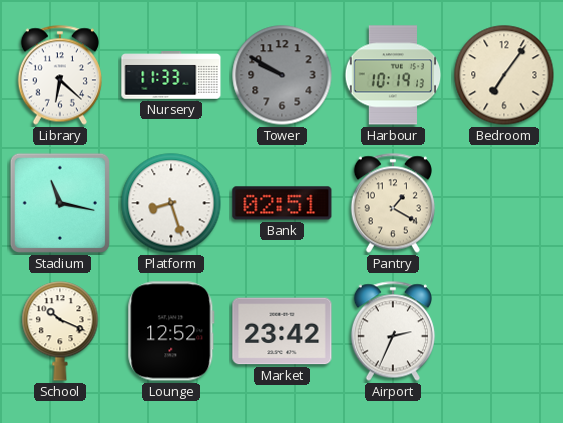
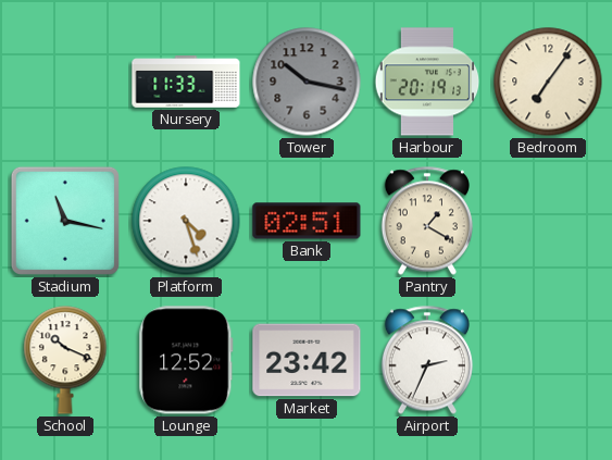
Library: 6:22 -> none (60, 75)
Tower: 9:50 -> 10:17 (307, 82)
Harbour: 10:19 -> 20:19 (427, 82)
Platform: 8:27 -> 4:27 (186, 221)
